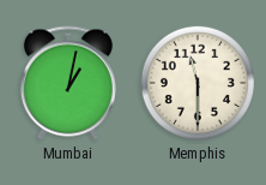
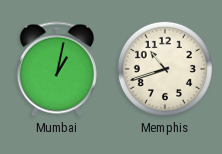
Memphis: 11:30 -> 10:42 (165, 69)
